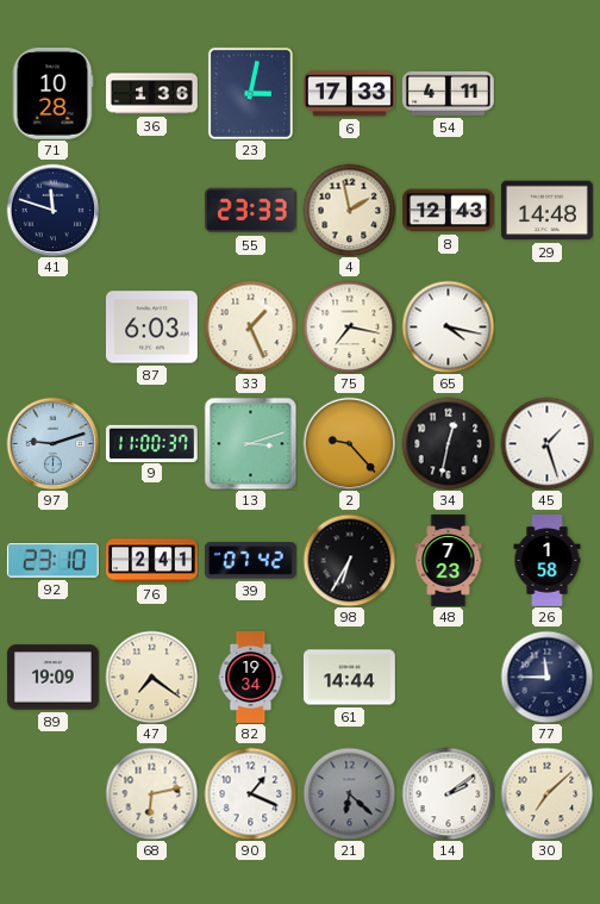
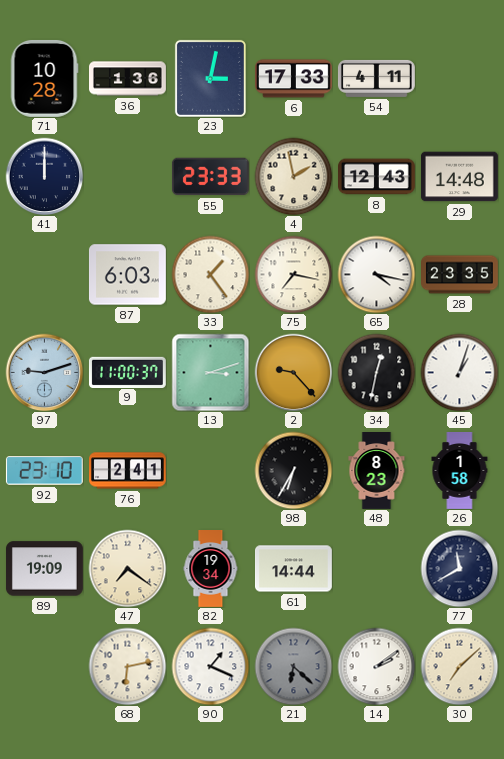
41: 11:48 -> 12:00 (44, 176)
33: 1:26 -> 1:24 (210, 274)
28: none -> 23:35 (460, 275)
45: 1:27 -> 1:03 (459, 372)
39: 07:42 -> none (250, 561)
48: 7:23 -> 8:23 (377, 471)
77: 11:45 -> 11:40 (459, 568)
